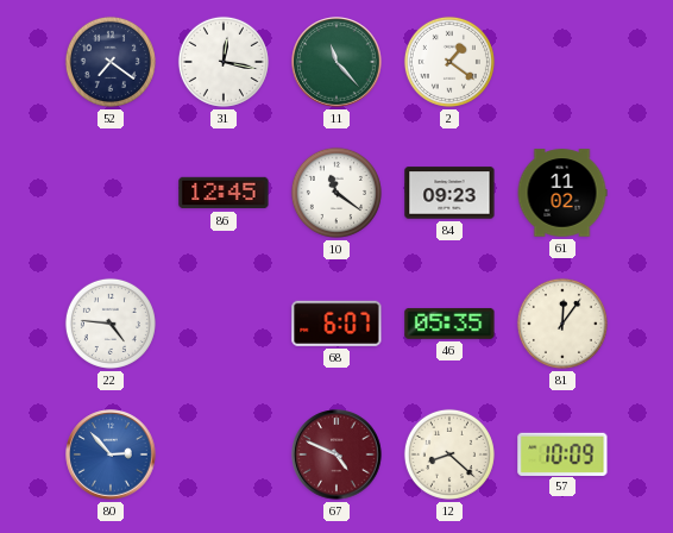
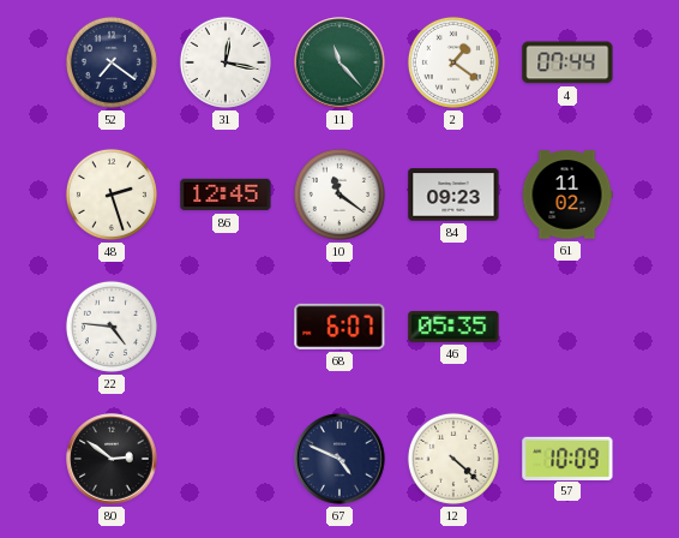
4: none -> 07:44 (567, 62)
48: none -> 2:27 (112, 195)
81: 12:06 -> none (562, 324)
80: 2:53 -> 2:51 (112, 459)
80 dial: blue -> black (112, 459)
67 dial: burgundy -> navy (339, 459)
12: 8:22 -> 4:22 (453, 459)
